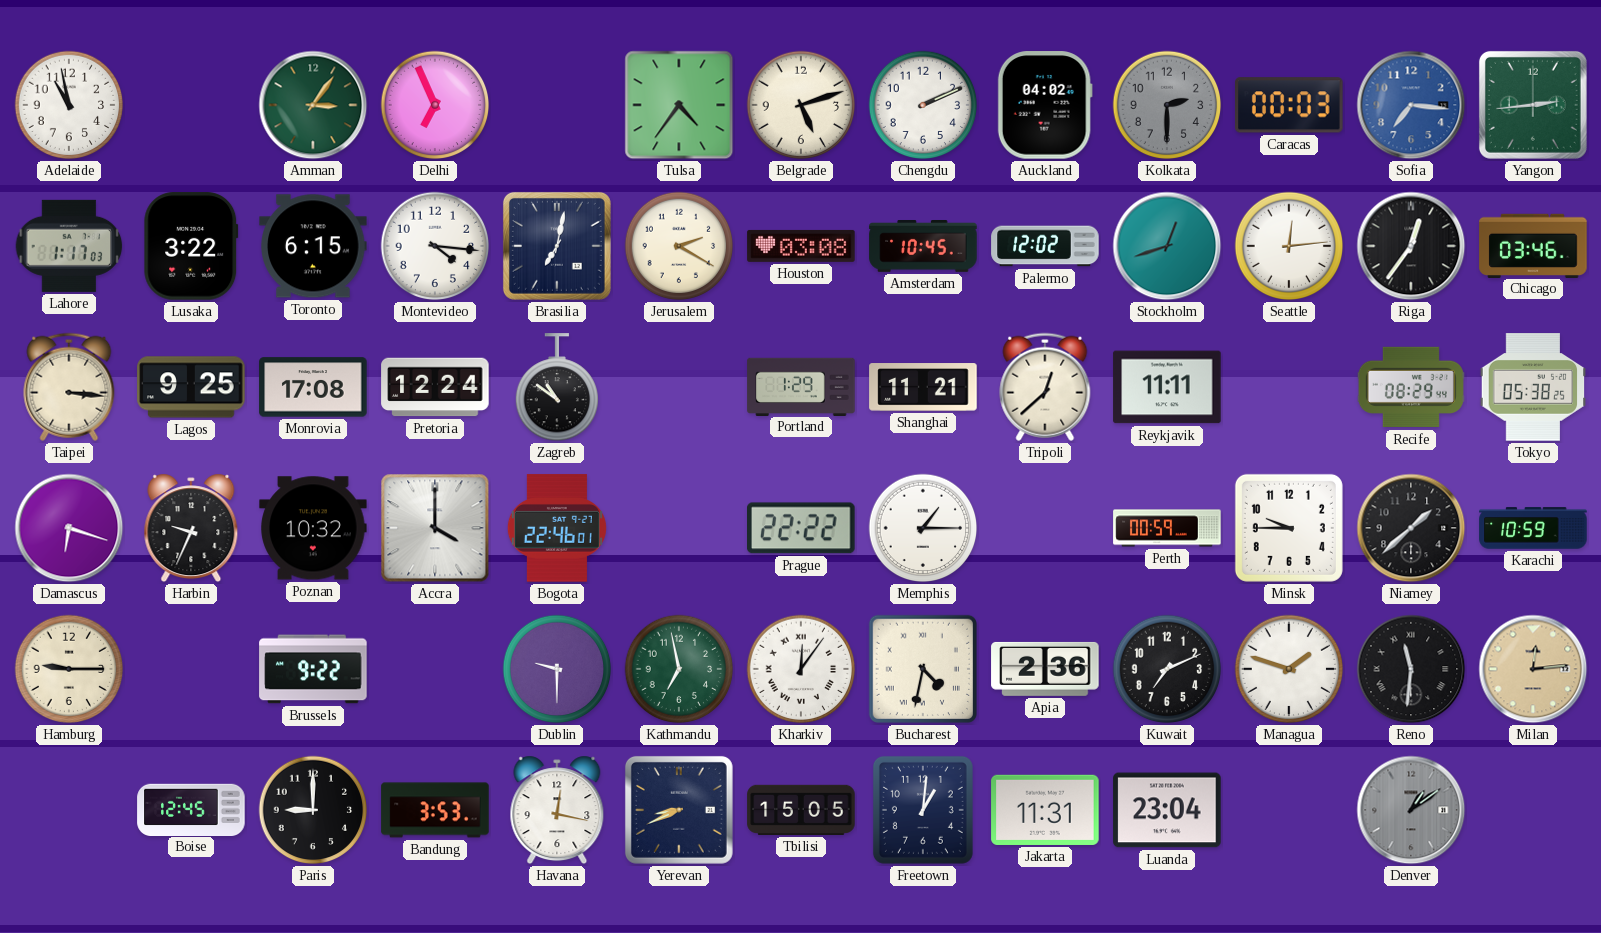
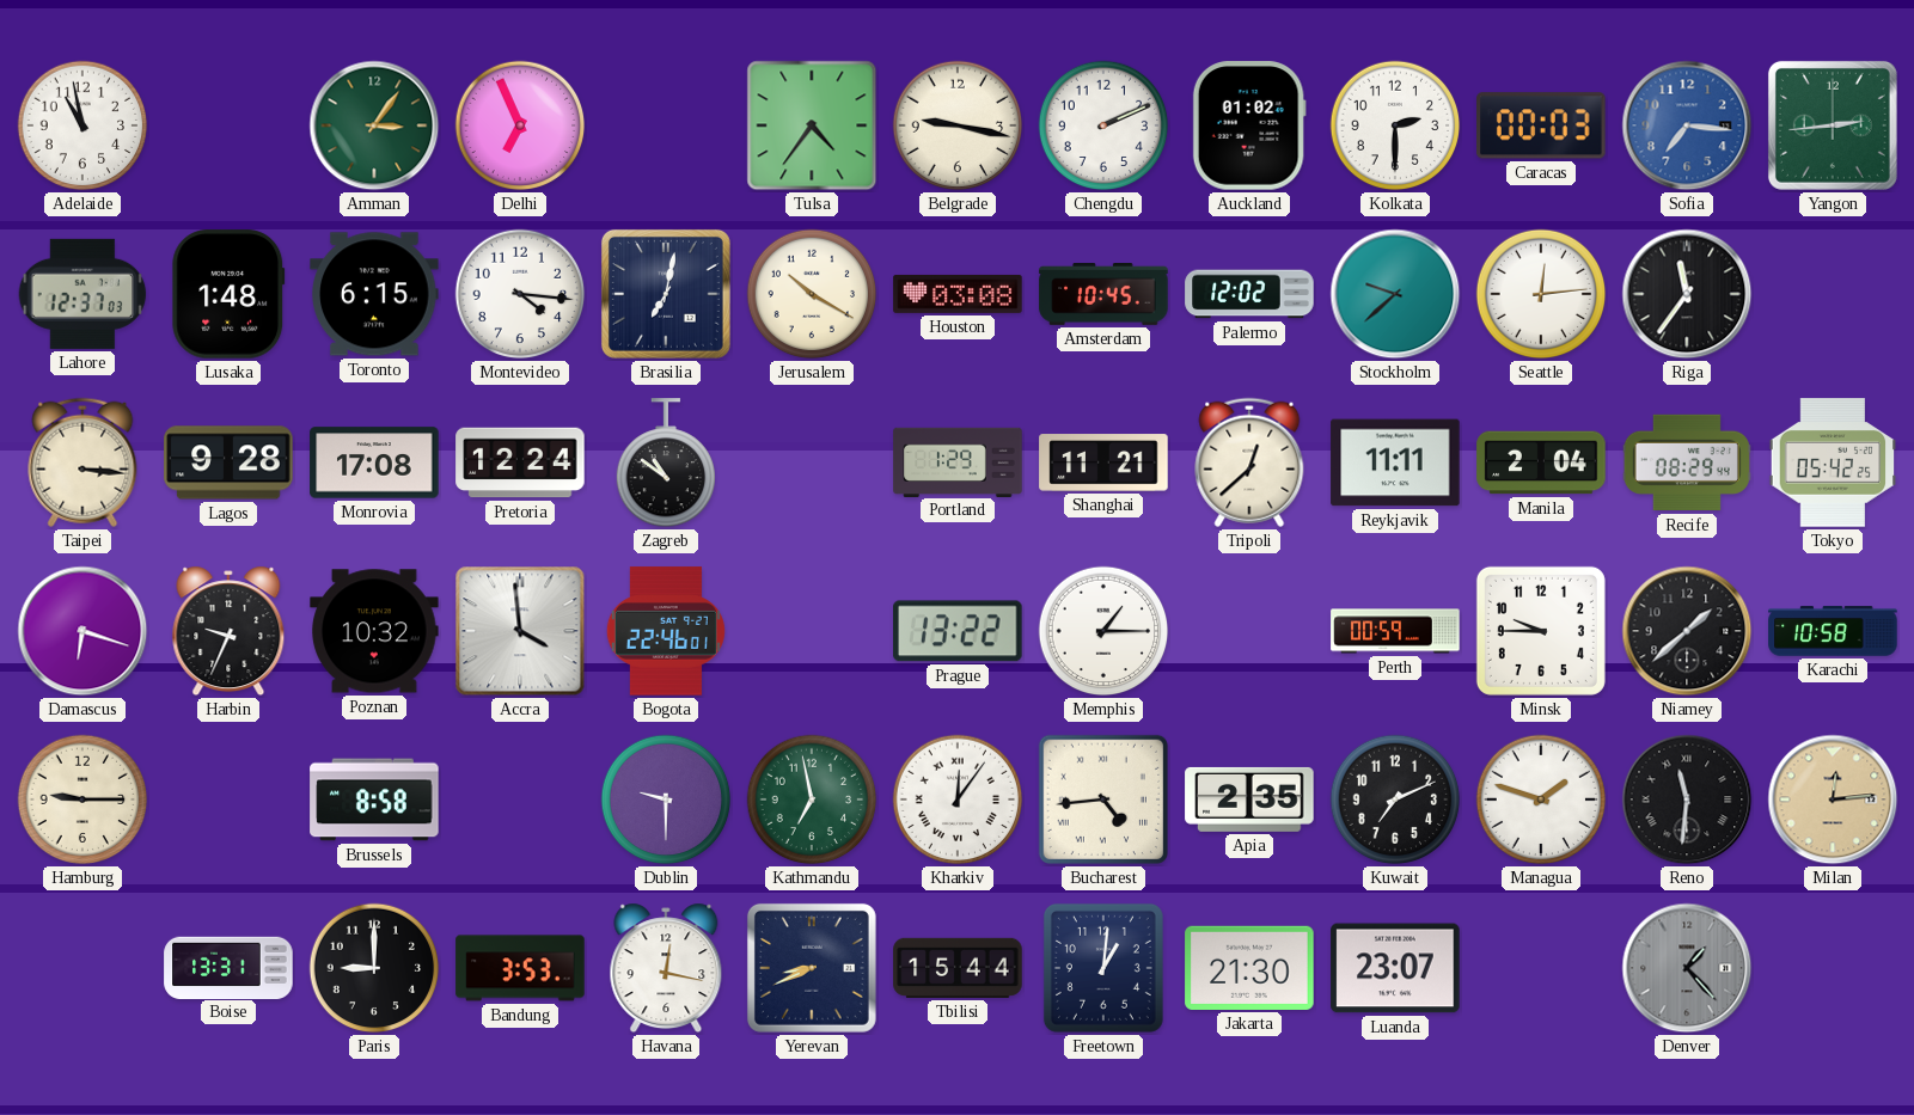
Belgrade: 5:12 -> 9:17 (958, 125)
Auckland: 04:02 -> 01:02 (1249, 125)
Kolkata dial: grey -> white (1395, 125)
Lahore: 1:17 -> 12:37 (82, 294)
Lusaka: 3:22 -> 1:48 (228, 294)
Jerusalem: 2:20 -> 10:20 (812, 294)
Stockholm: 12:42 -> 9:38 (1395, 294)
Riga: 12:36 -> 11:36 (1687, 294)
Chicago: 03:46 -> none (1533, 245)
Lagos: 9:25 -> 9:28 (228, 462)
Manila: none -> 2:04 (1541, 462)
Tokyo: 05:38 -> 05:42 (1833, 462)
Accra: 4:00 -> 3:59 (520, 631)
Prague: 22:22 -> 13:22 (959, 631)
Karachi: 10:59 -> 10:58 (1833, 631)
Brussels: 9:22 -> 8:58 (374, 800)
Bucharest: 4:32 -> 4:44 (1103, 800)
Apia: 2:36 -> 2:35 (1249, 800)
Boise: 12:45 -> 13:31 (228, 967)
Tbilisi: 15:05 -> 15:44 (958, 968)
Jakarta: 11:31 -> 21:30 (1249, 968)
Luanda: 23:04 -> 23:07 (1395, 968)
Denver: 1:09 -> 1:23 (1687, 968)
